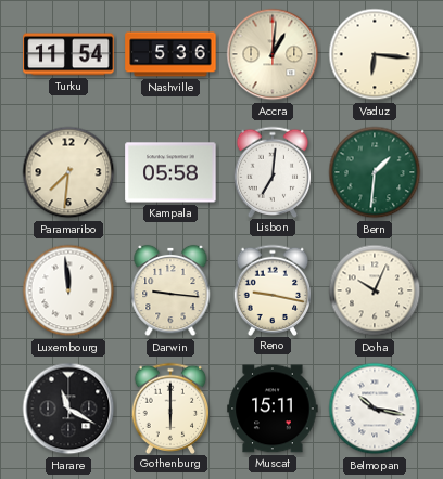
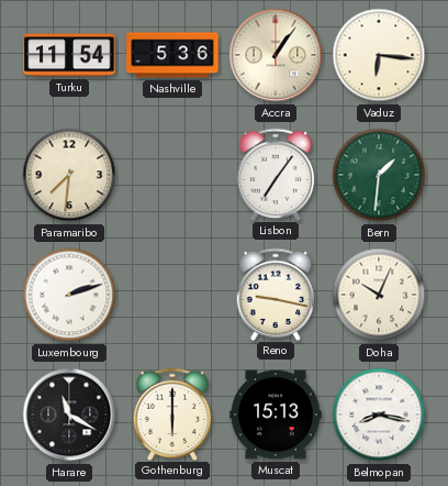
Accra: 1:01 -> 1:06 (276, 55)
Kampala: 05:58 -> none (170, 172)
Lisbon: 7:01 -> 7:06 (276, 174)
Luxembourg: 11:59 -> 2:12 (69, 295)
Darwin: 9:16 -> none (170, 290)
Muscat: 15:11 -> 15:13 (276, 415)
Belmopan: 10:17 -> 8:17 (379, 415)
